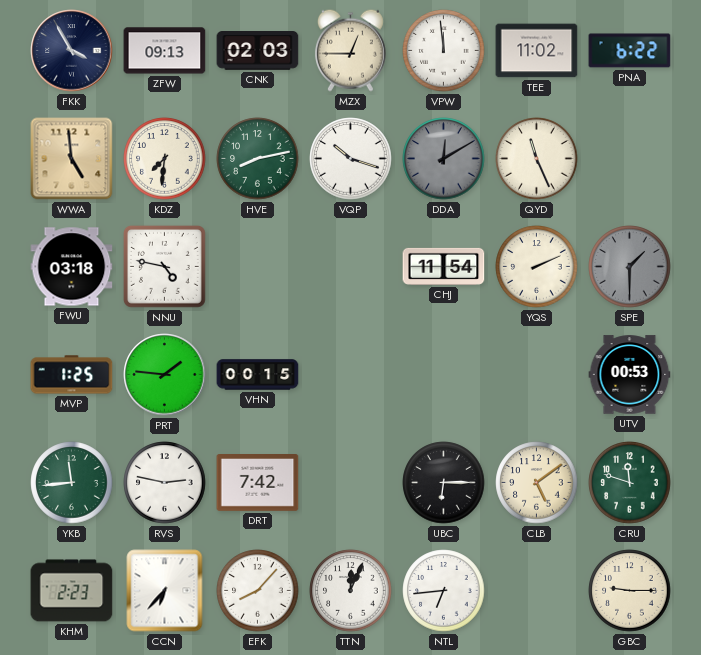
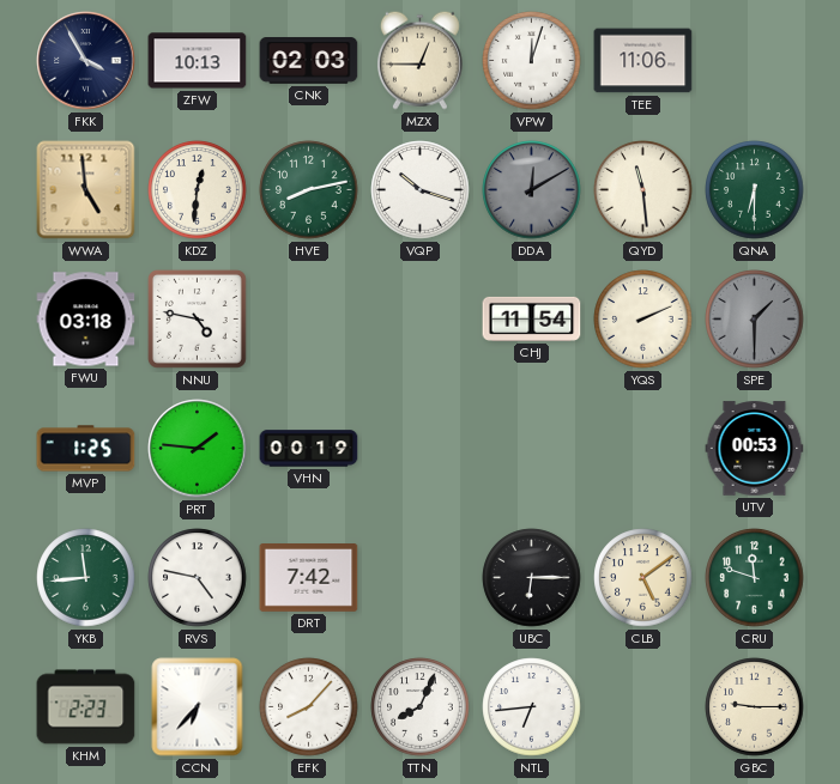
ZFW: 09:13 -> 10:13 (198, 61)
VPW: 11:59 -> 12:03 (532, 61)
TEE: 11:02 -> 11:06 (643, 61)
PNA: 6:22 -> none (630, 51)
KDZ: 7:31 -> 12:31 (198, 190)
QYD: 11:26 -> 11:29 (643, 190)
QNA: none -> 6:30 (755, 190)
VHN: 00:15 -> 00:19 (309, 449)
RVS: 2:47 -> 4:47 (198, 578)
TTN: 12:04 -> 8:04 (421, 707)
